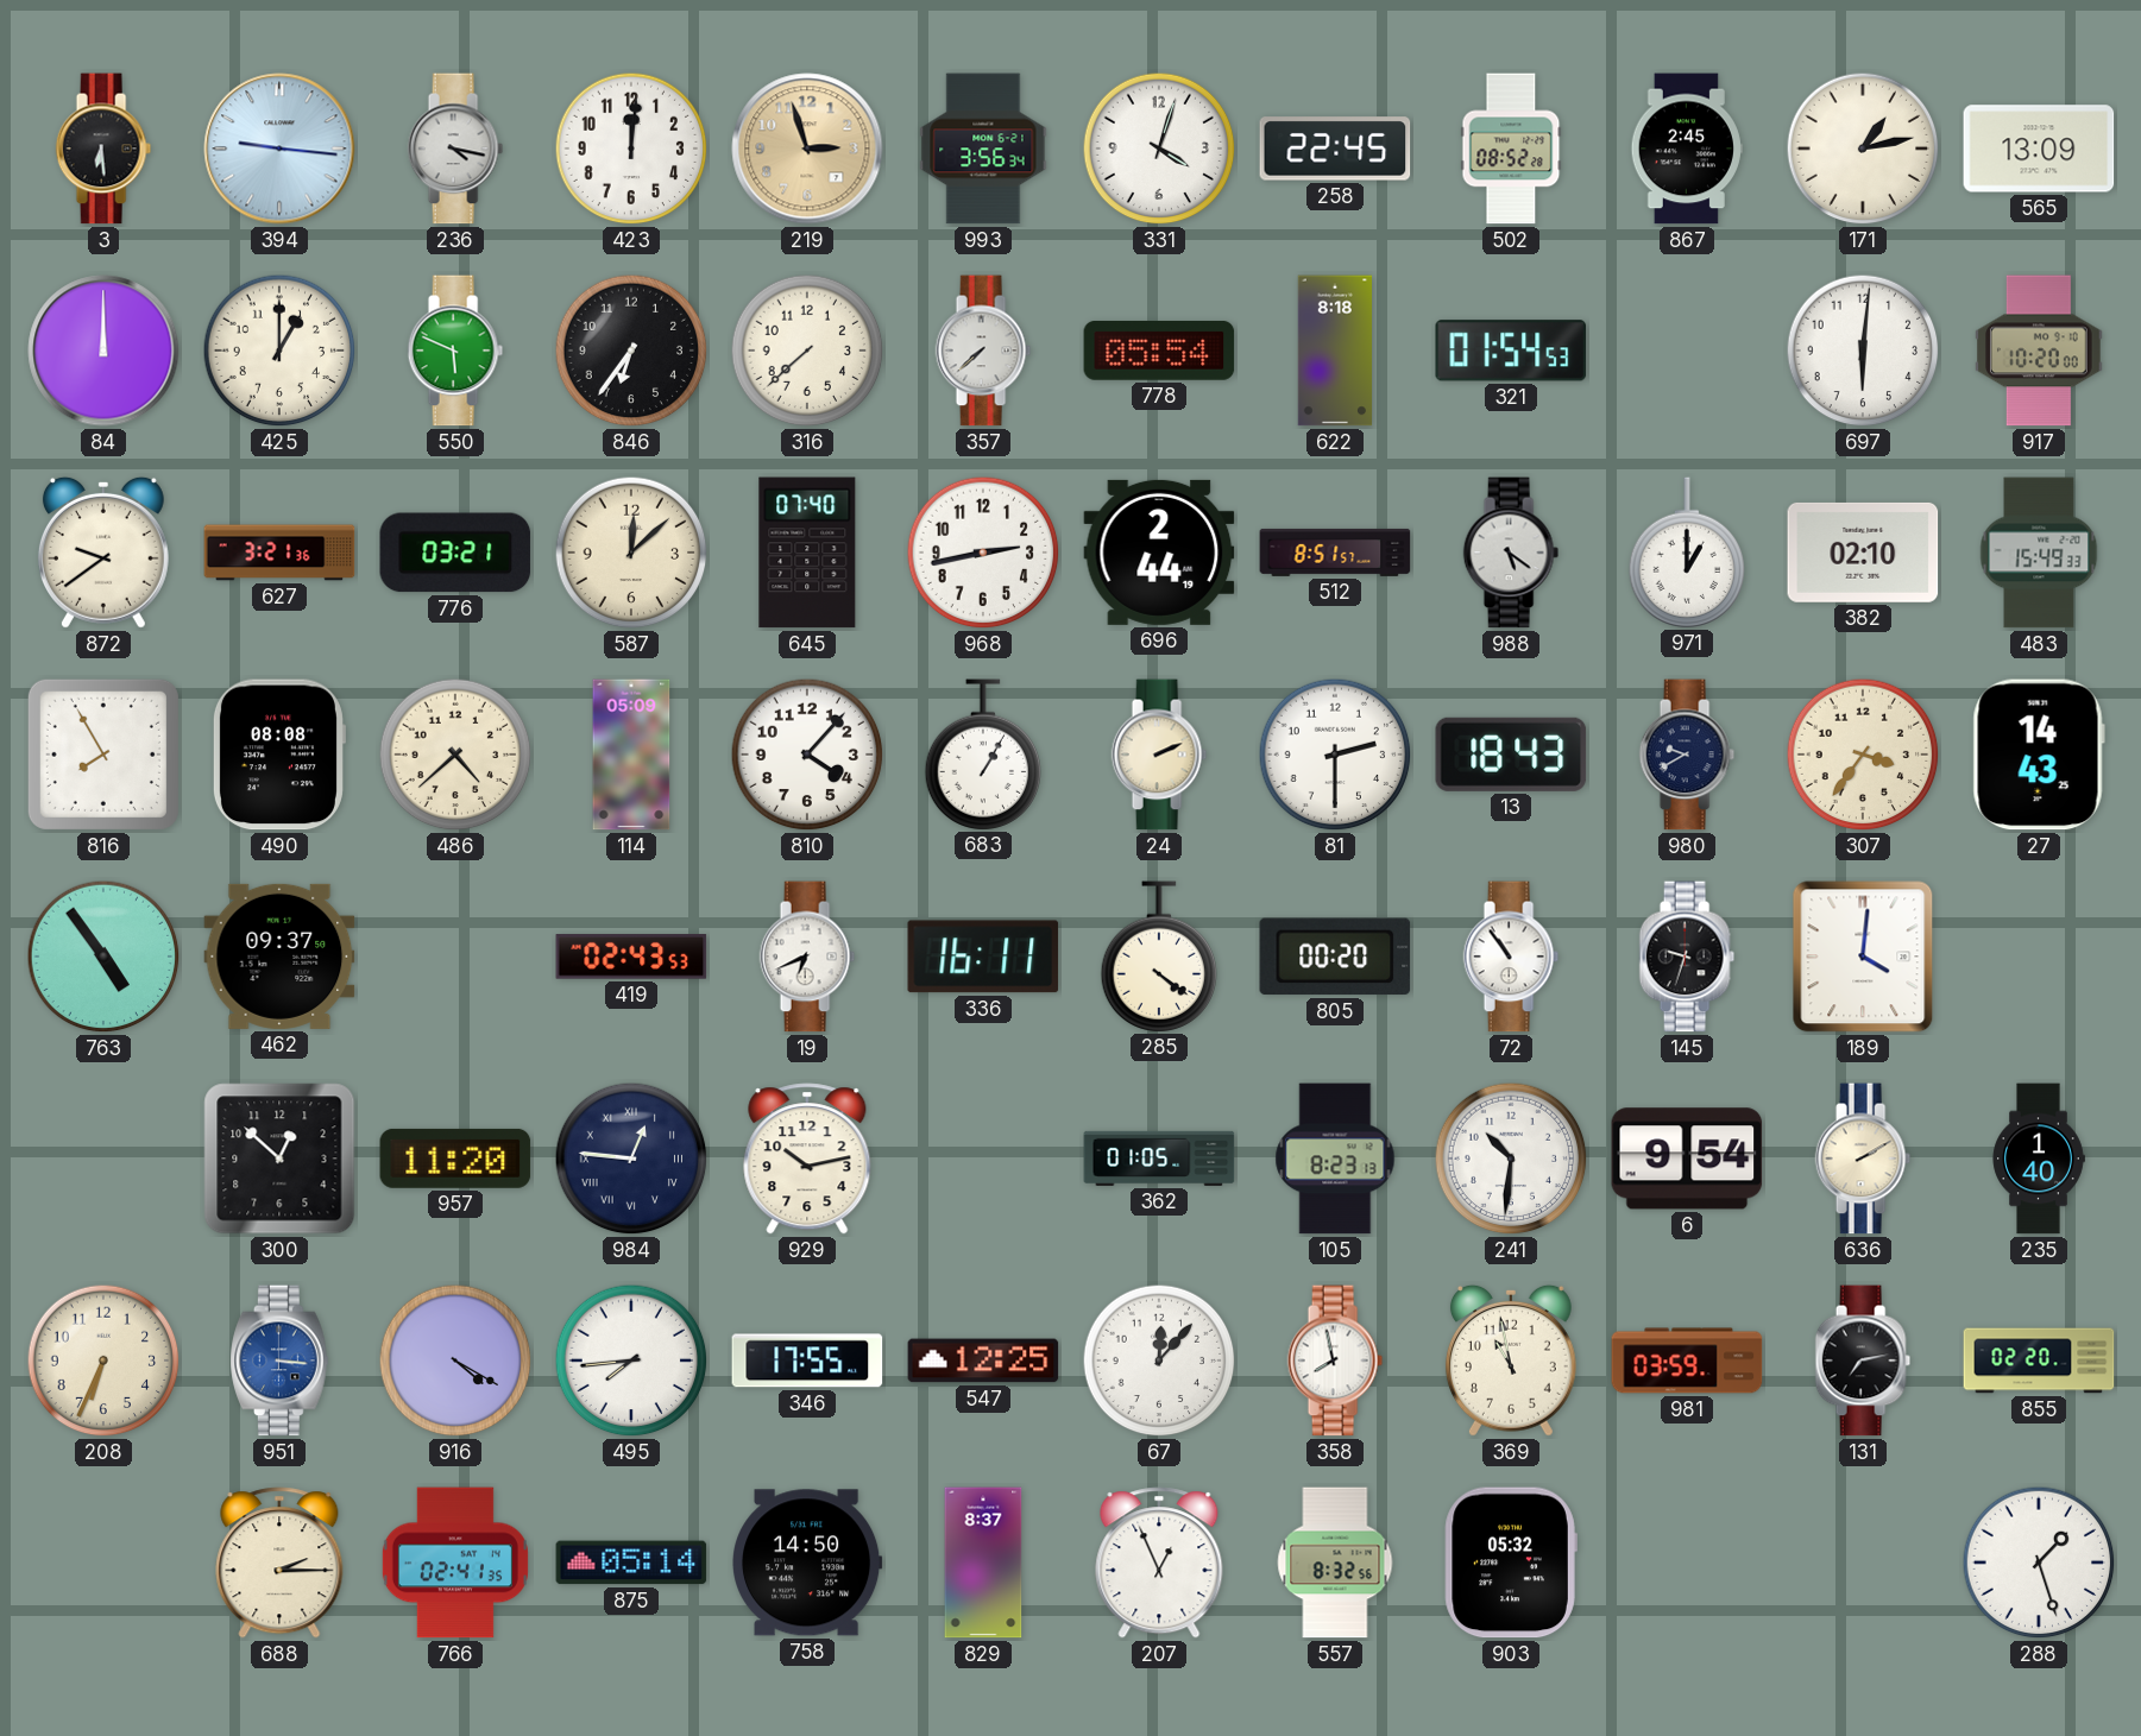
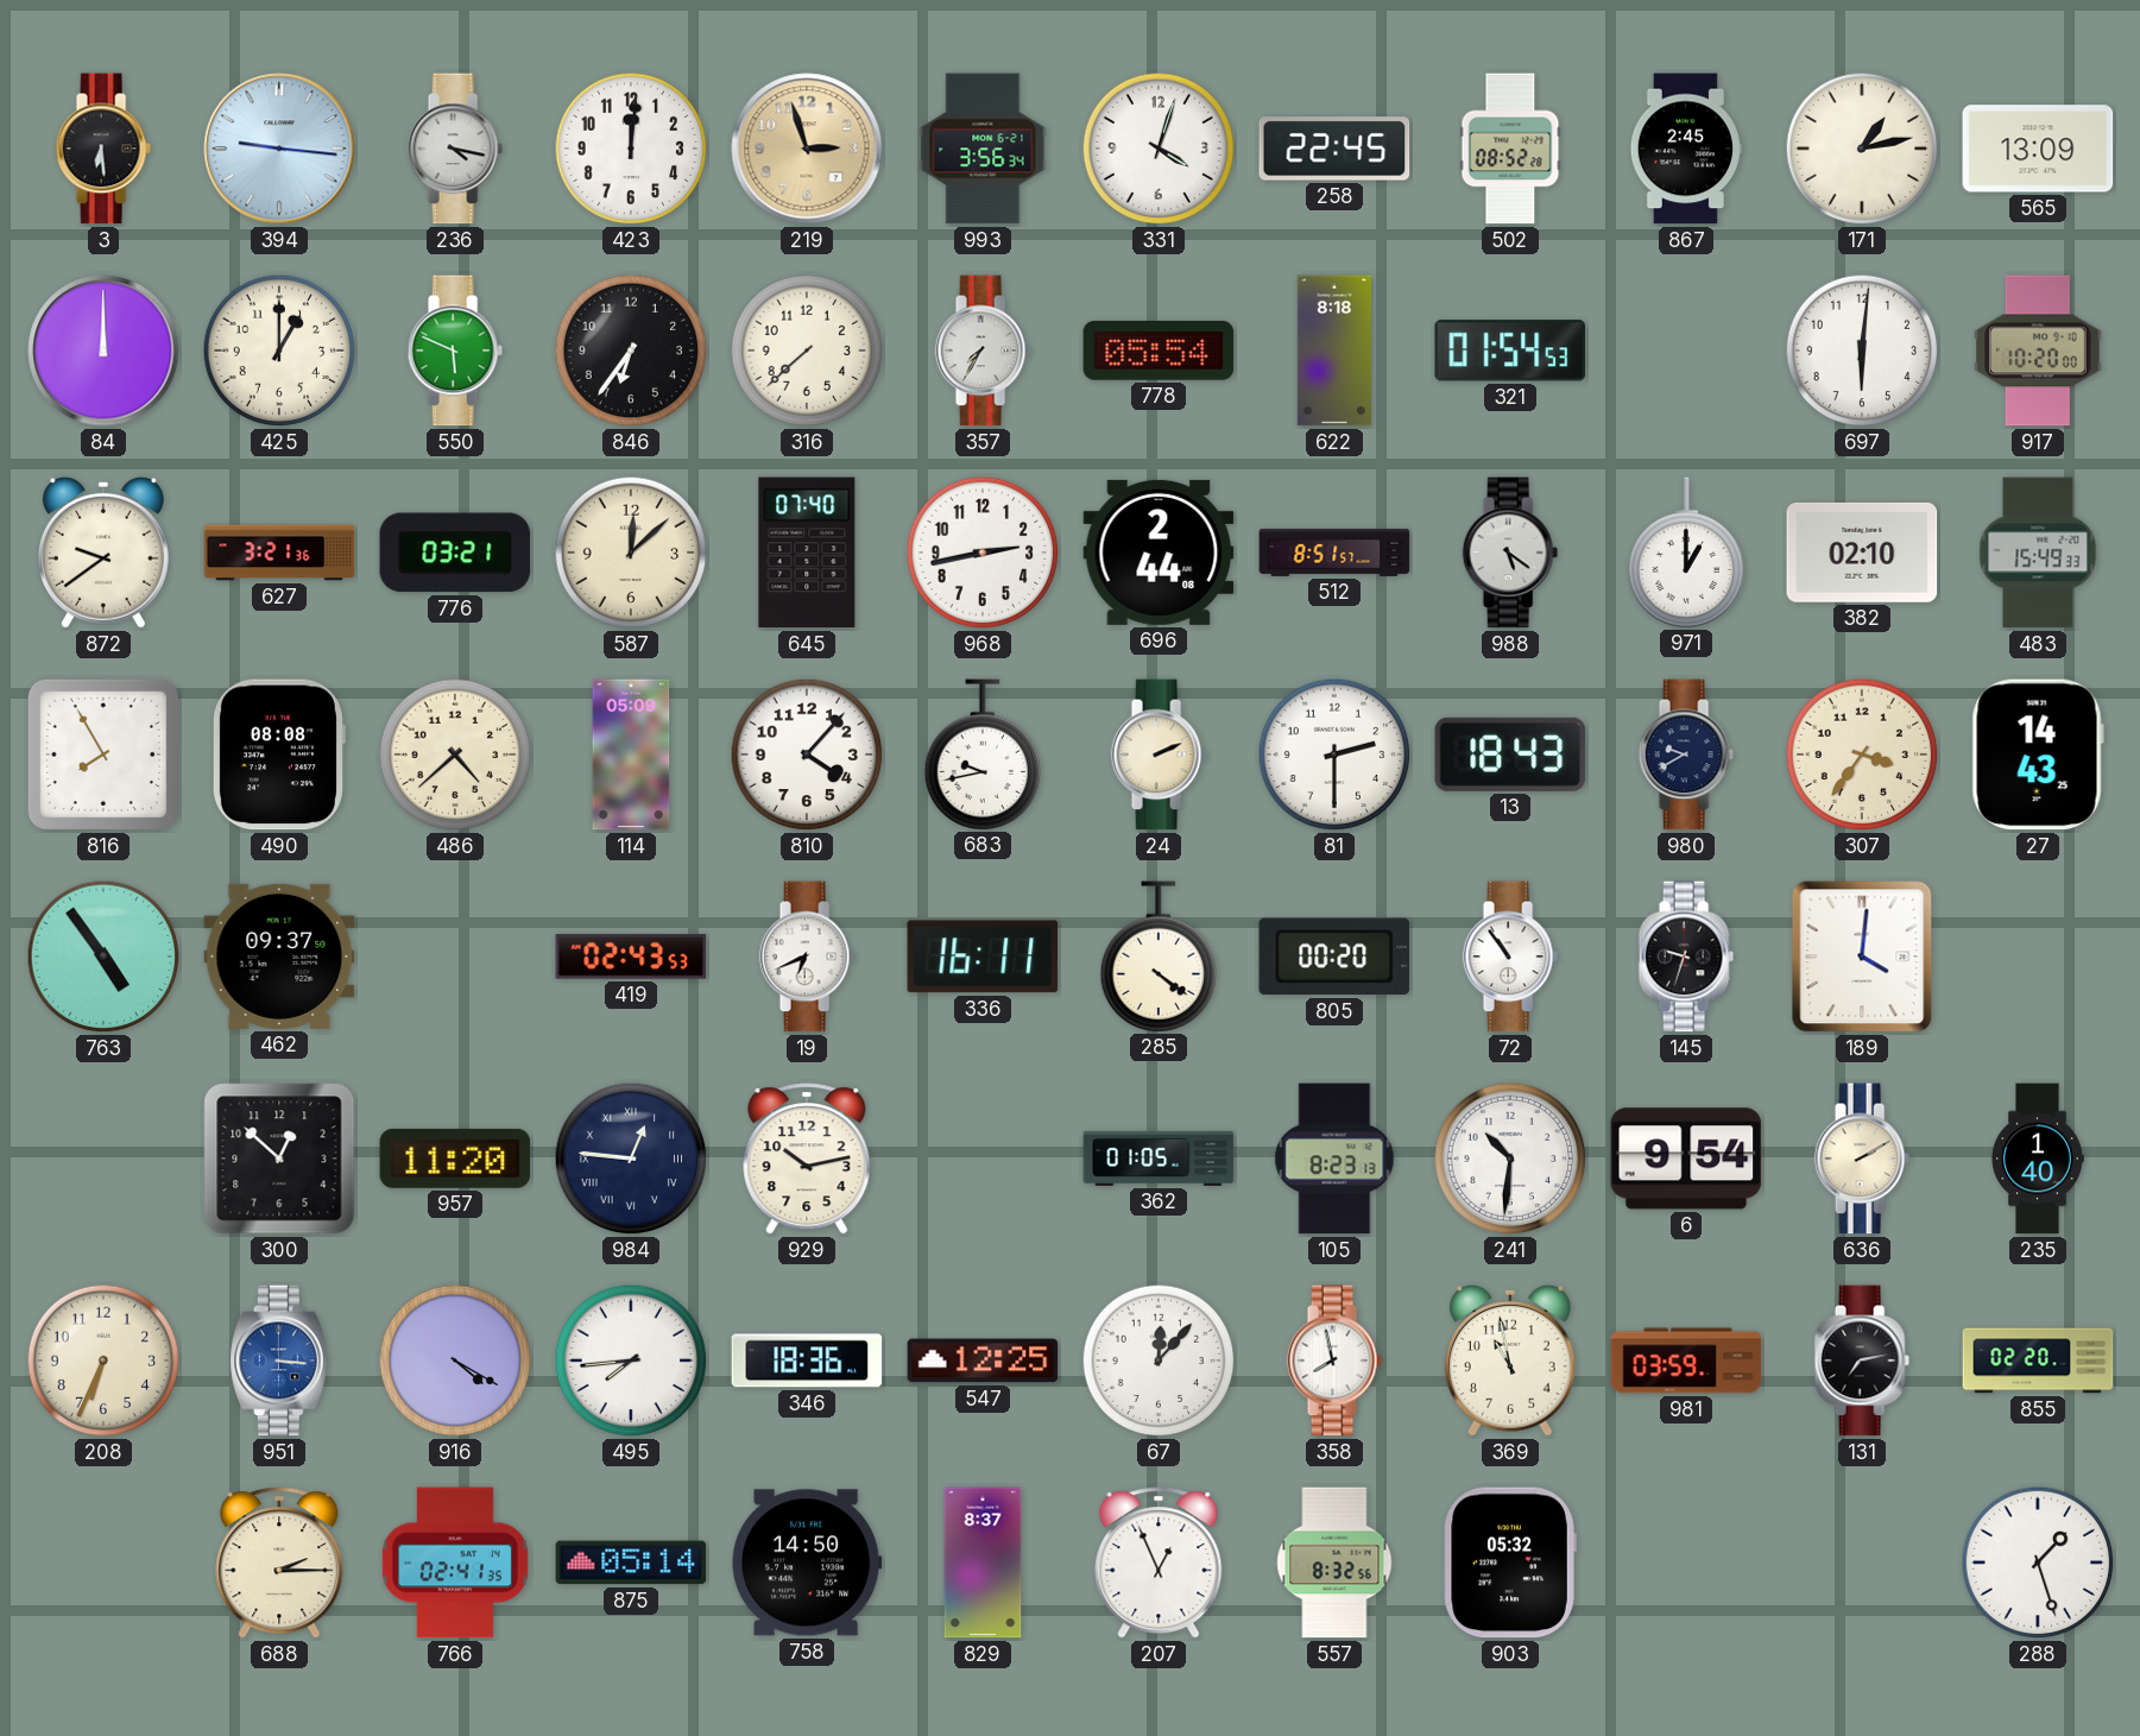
357: 7:38 -> 7:35 (983, 351)
696: 2:44:19 -> 2:44:08 (1159, 553)
683: 1:05 -> 9:43 (983, 755)
346: 17:55 -> 18:36 (807, 1361)
